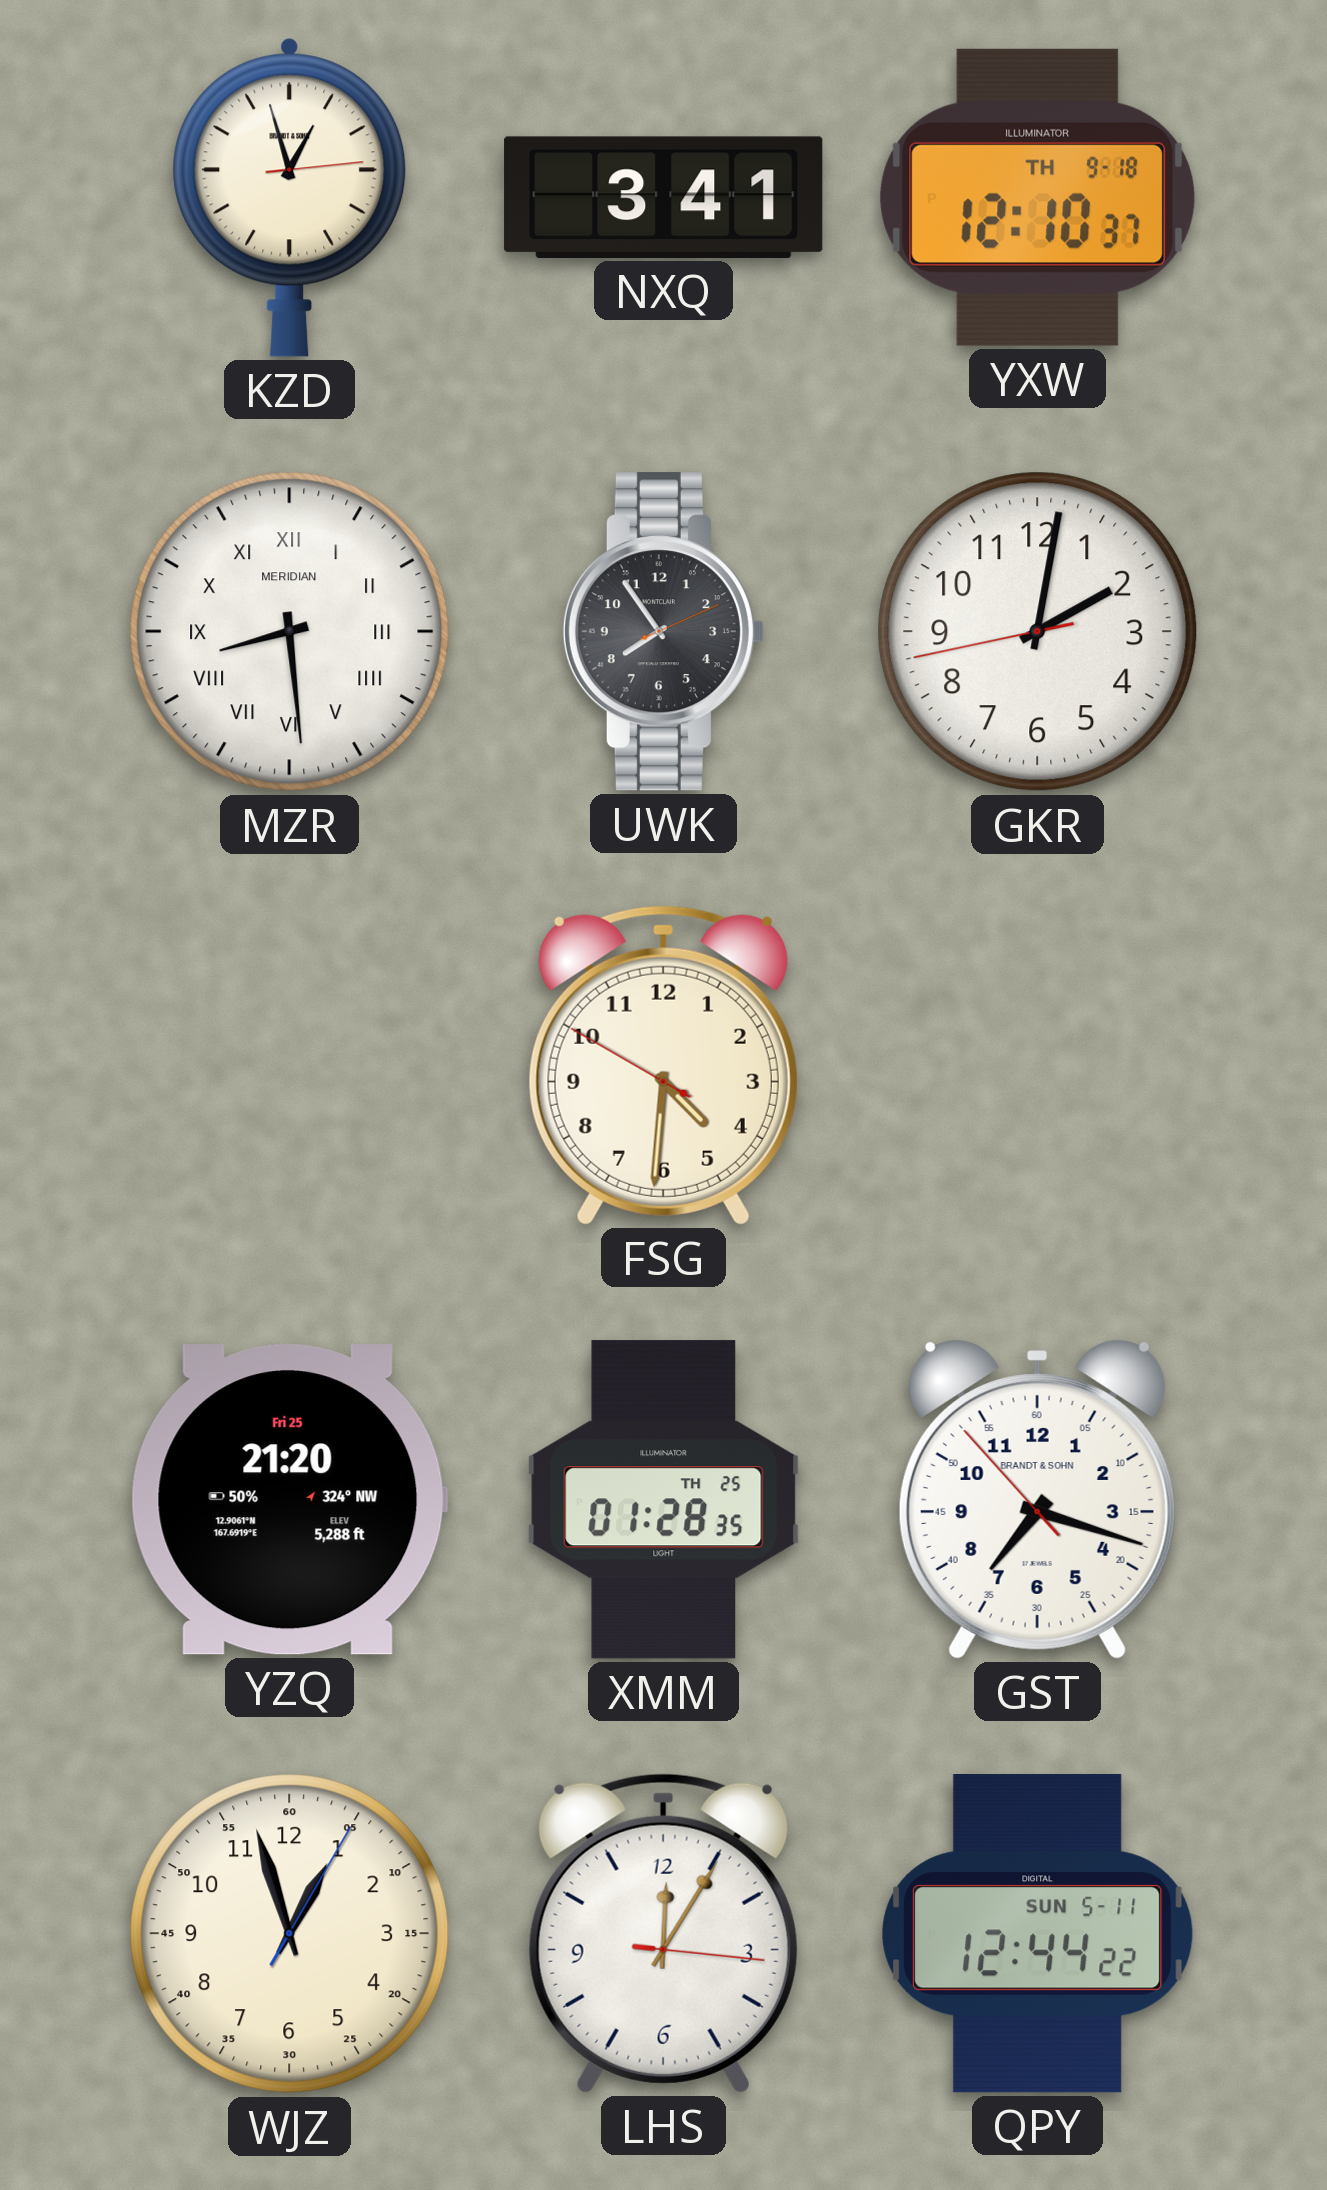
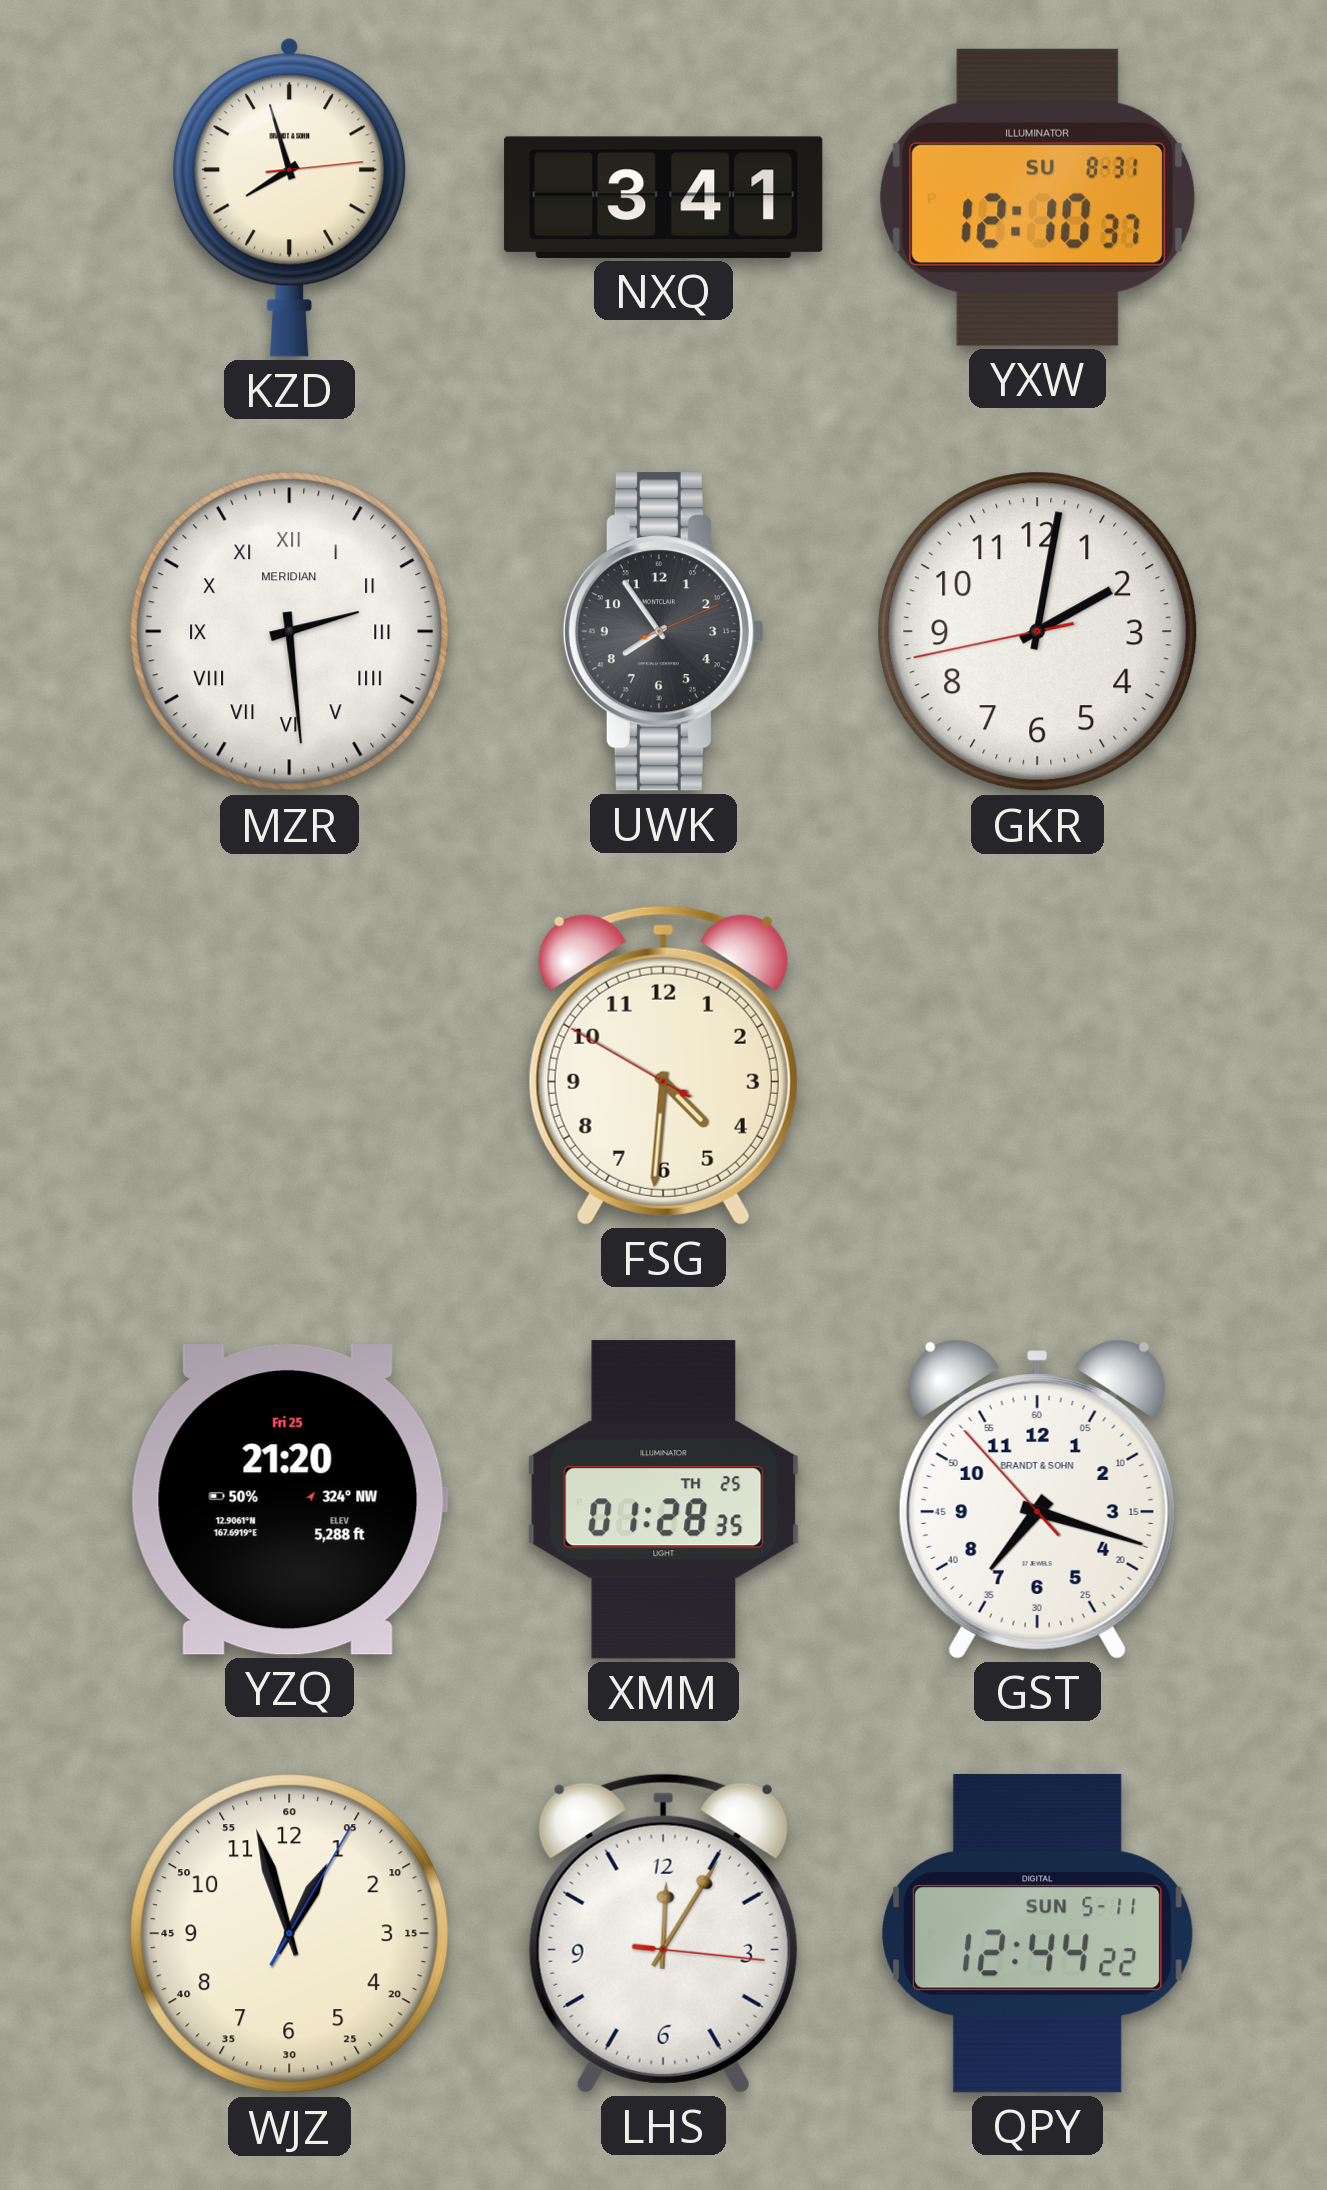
KZD: 12:57 -> 7:57 (290, 197)
YXW date: TH 9-18 -> SU 8-31 (1038, 197)
MZR: 8:29 -> 2:29 (290, 632)
